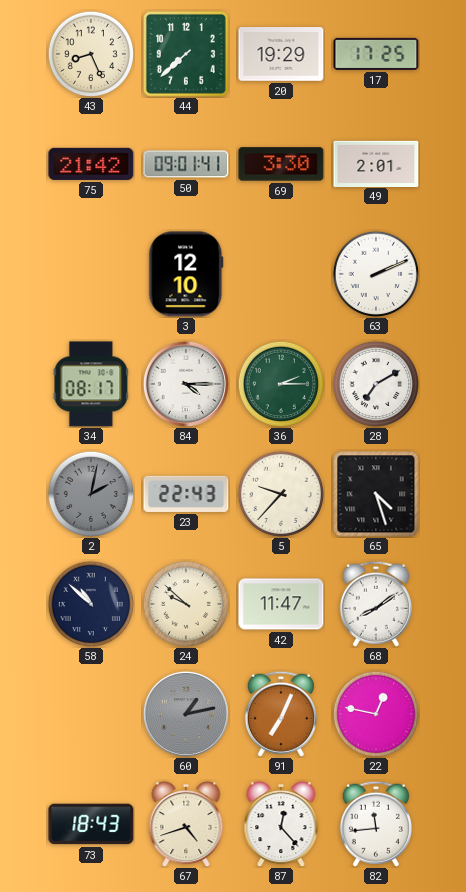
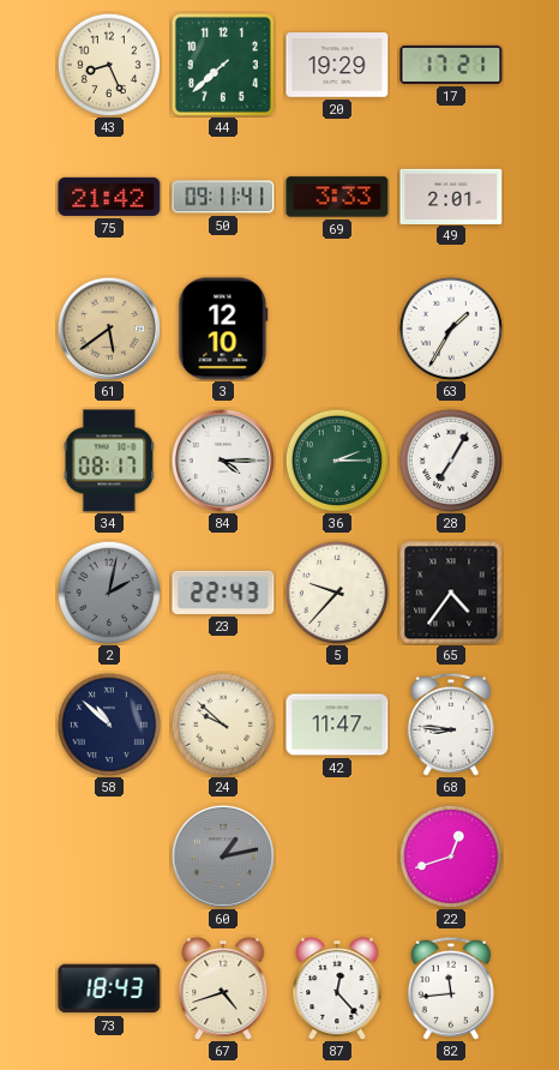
17: 17:25 -> 17:21 (451, 65)
50: 09:01 -> 09:11 (223, 197)
69: 3:30 -> 3:33 (337, 197)
61: none -> 5:39 (109, 329)
63: 2:11 -> 1:35 (450, 327)
28: 7:10 -> 7:05 (450, 459)
65: 4:27 -> 4:36 (451, 593)
68: 8:09 -> 8:46 (451, 725)
91: 7:04 -> none (281, 714)
22: 12:47 -> 12:42 (450, 855)
